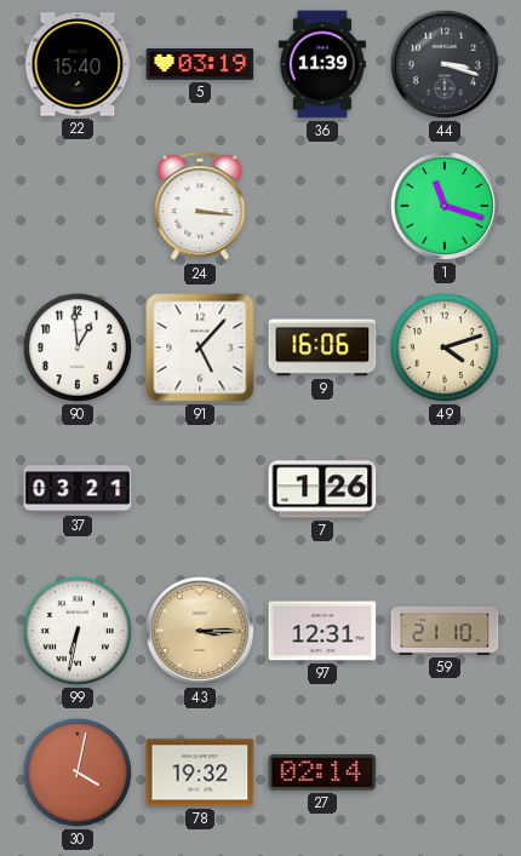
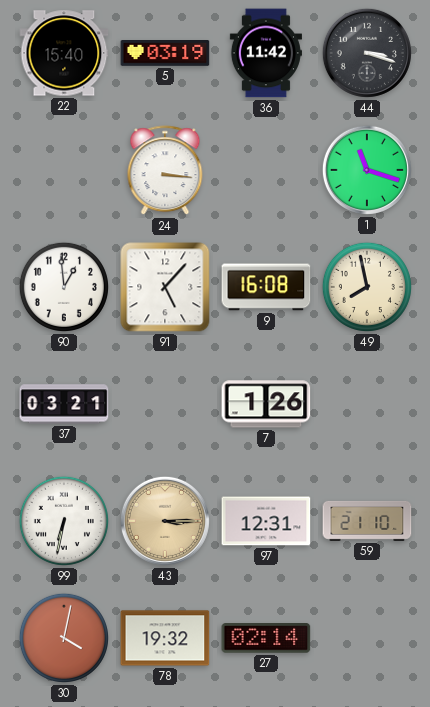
36: 11:39 -> 11:42 (266, 53)
9: 16:06 -> 16:08 (266, 287)
49: 4:12 -> 7:58 (367, 287)
